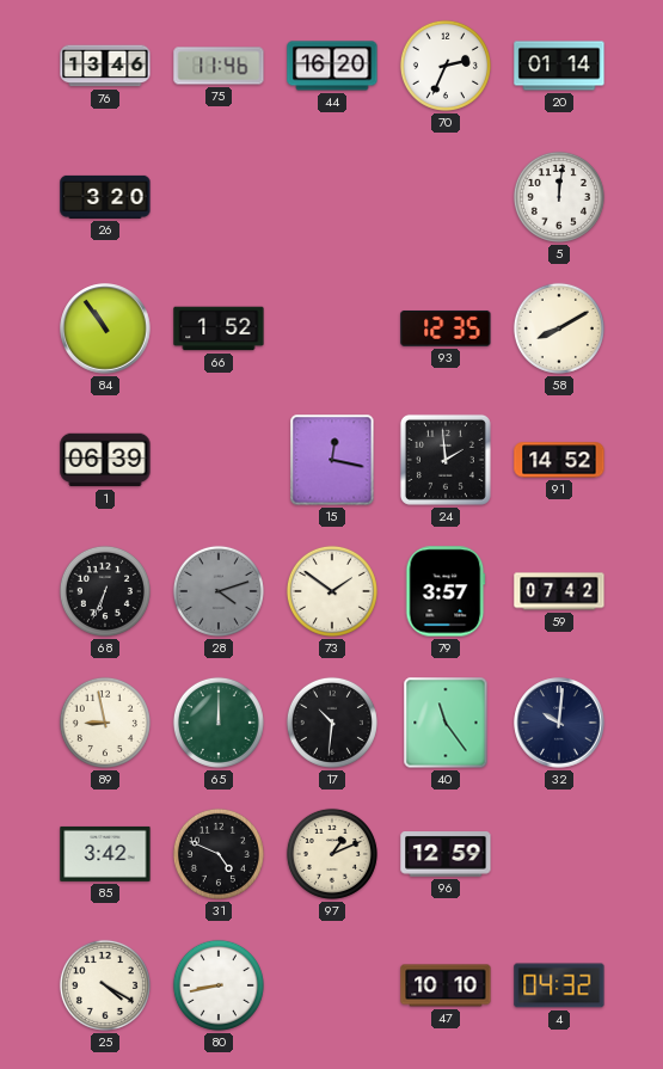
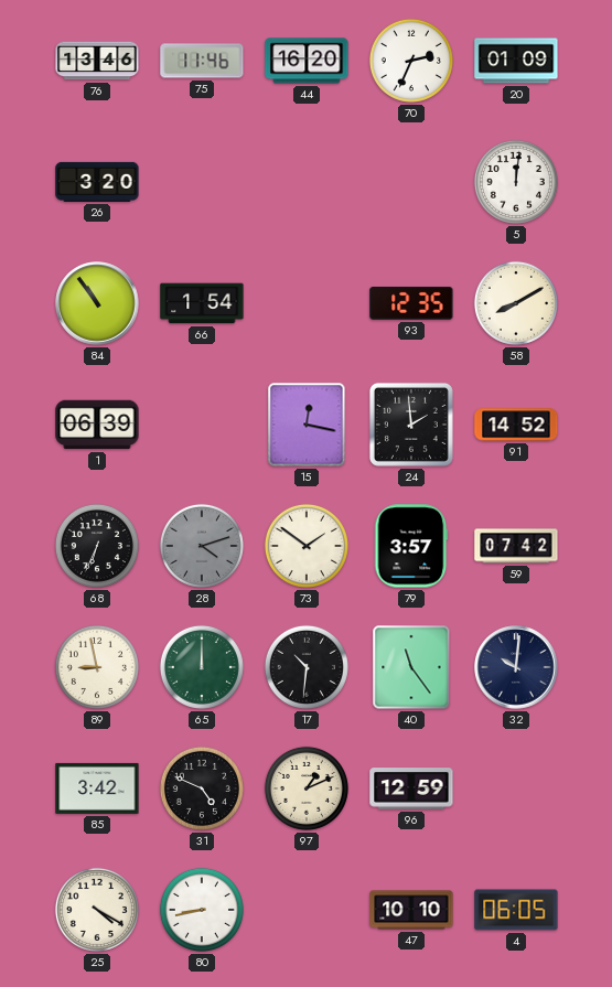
20: 01:14 -> 01:09 (516, 61)
66: 1:52 -> 1:54 (202, 303)
4: 04:32 -> 06:05 (516, 910)
